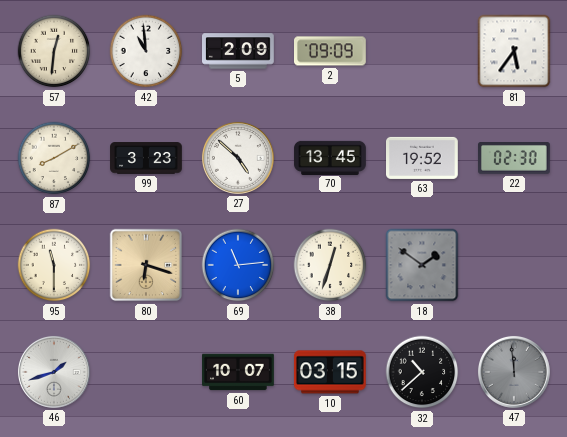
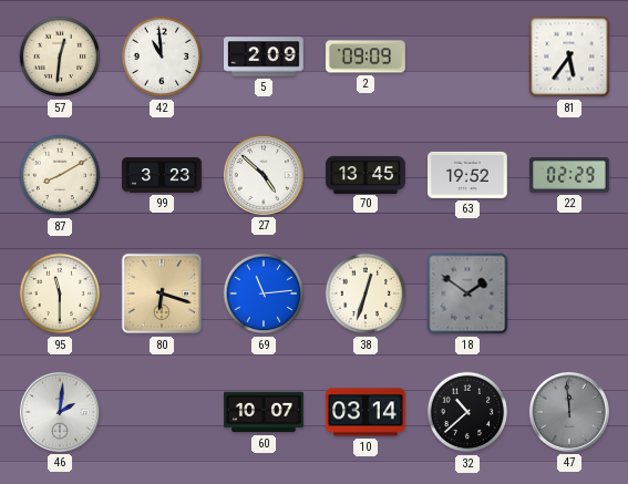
22: 02:30 -> 02:29 (570, 176)
46: 1:42 -> 2:01 (60, 412)
10: 03:15 -> 03:14 (366, 412)
